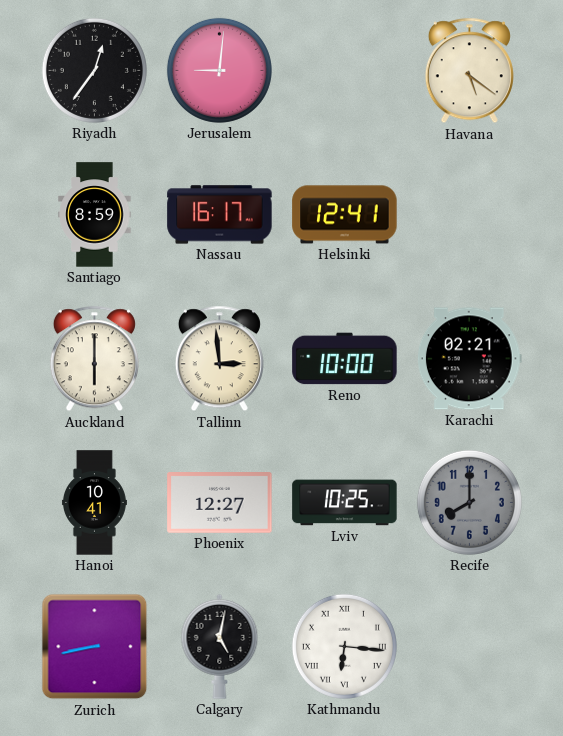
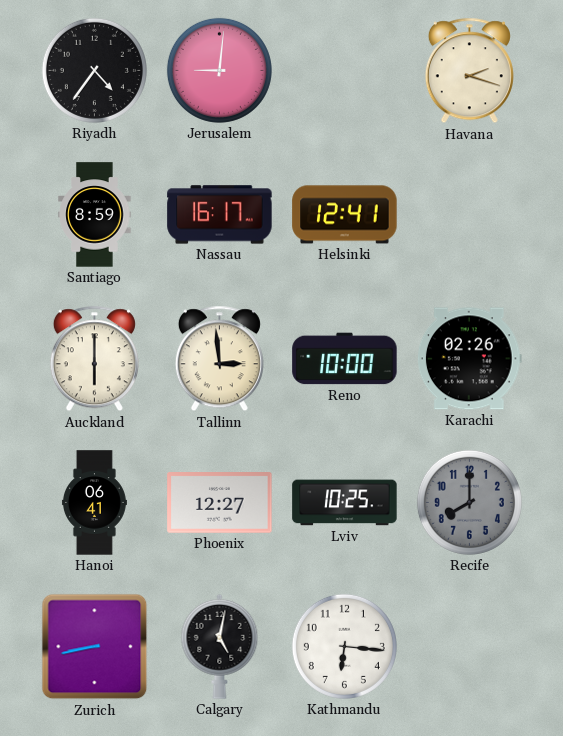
Riyadh: 12:36 -> 4:36 (94, 70)
Havana: 5:21 -> 2:18 (469, 71)
Karachi: 02:21 -> 02:26 (469, 359)
Hanoi: 10:41 -> 06:41 (94, 503)
Kathmandu numerals: Roman -> Arabic (344, 646)
